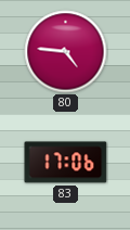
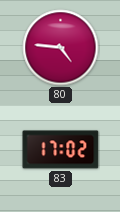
83: 17:06 -> 17:02 (61, 150)
